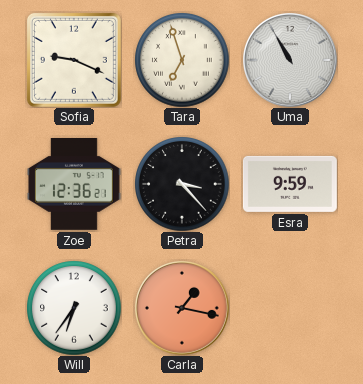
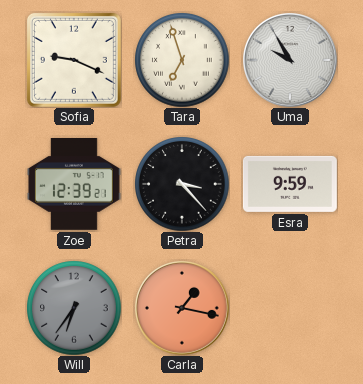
Uma: 10:55 -> 9:55 (290, 60)
Zoe: 12:36 -> 12:39 (74, 185)
Will dial: white -> grey (74, 308)
